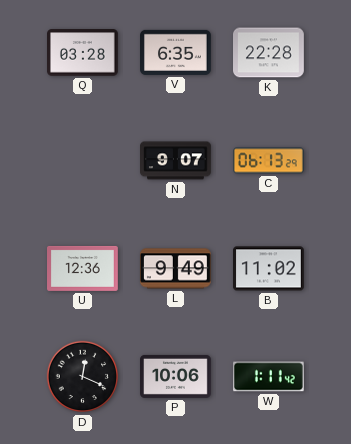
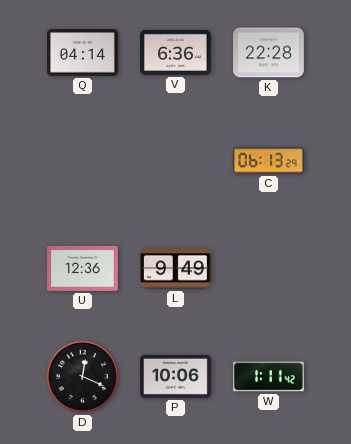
Q: 03:28 -> 04:14 (83, 53)
V: 6:35 -> 6:36 (176, 52)
N: 9:07 -> none (176, 161)
B: 11:02 -> none (269, 269)
